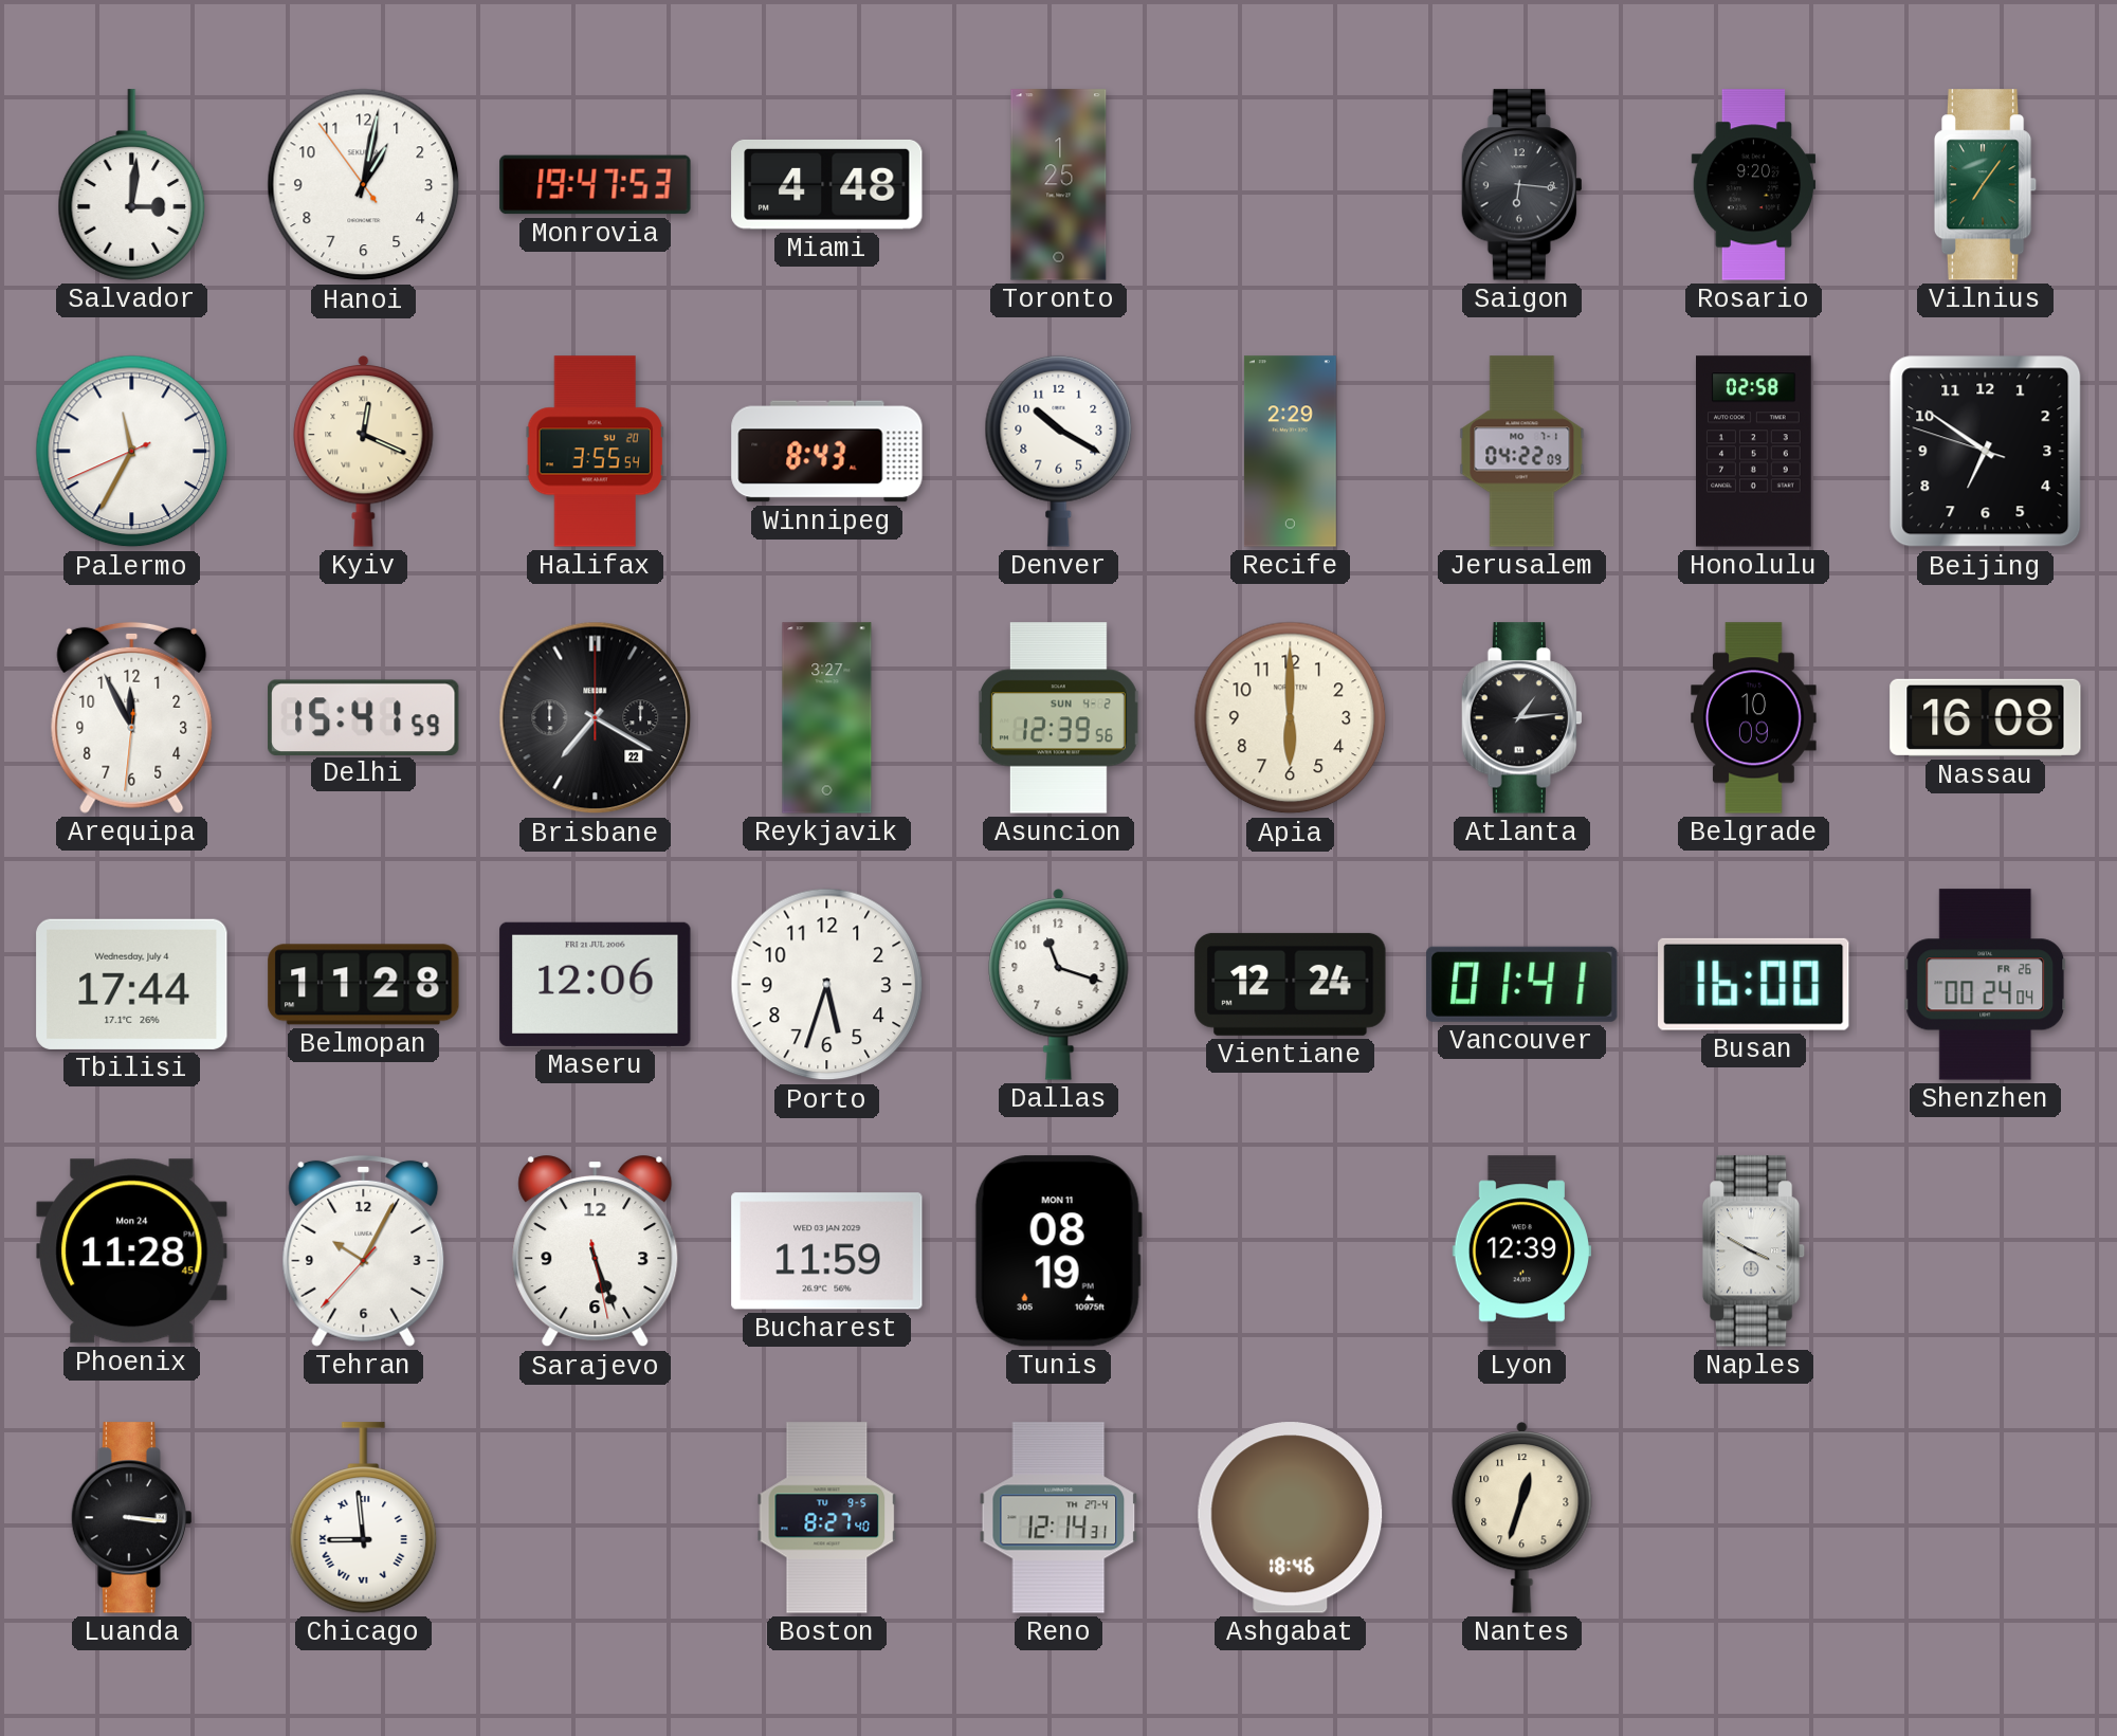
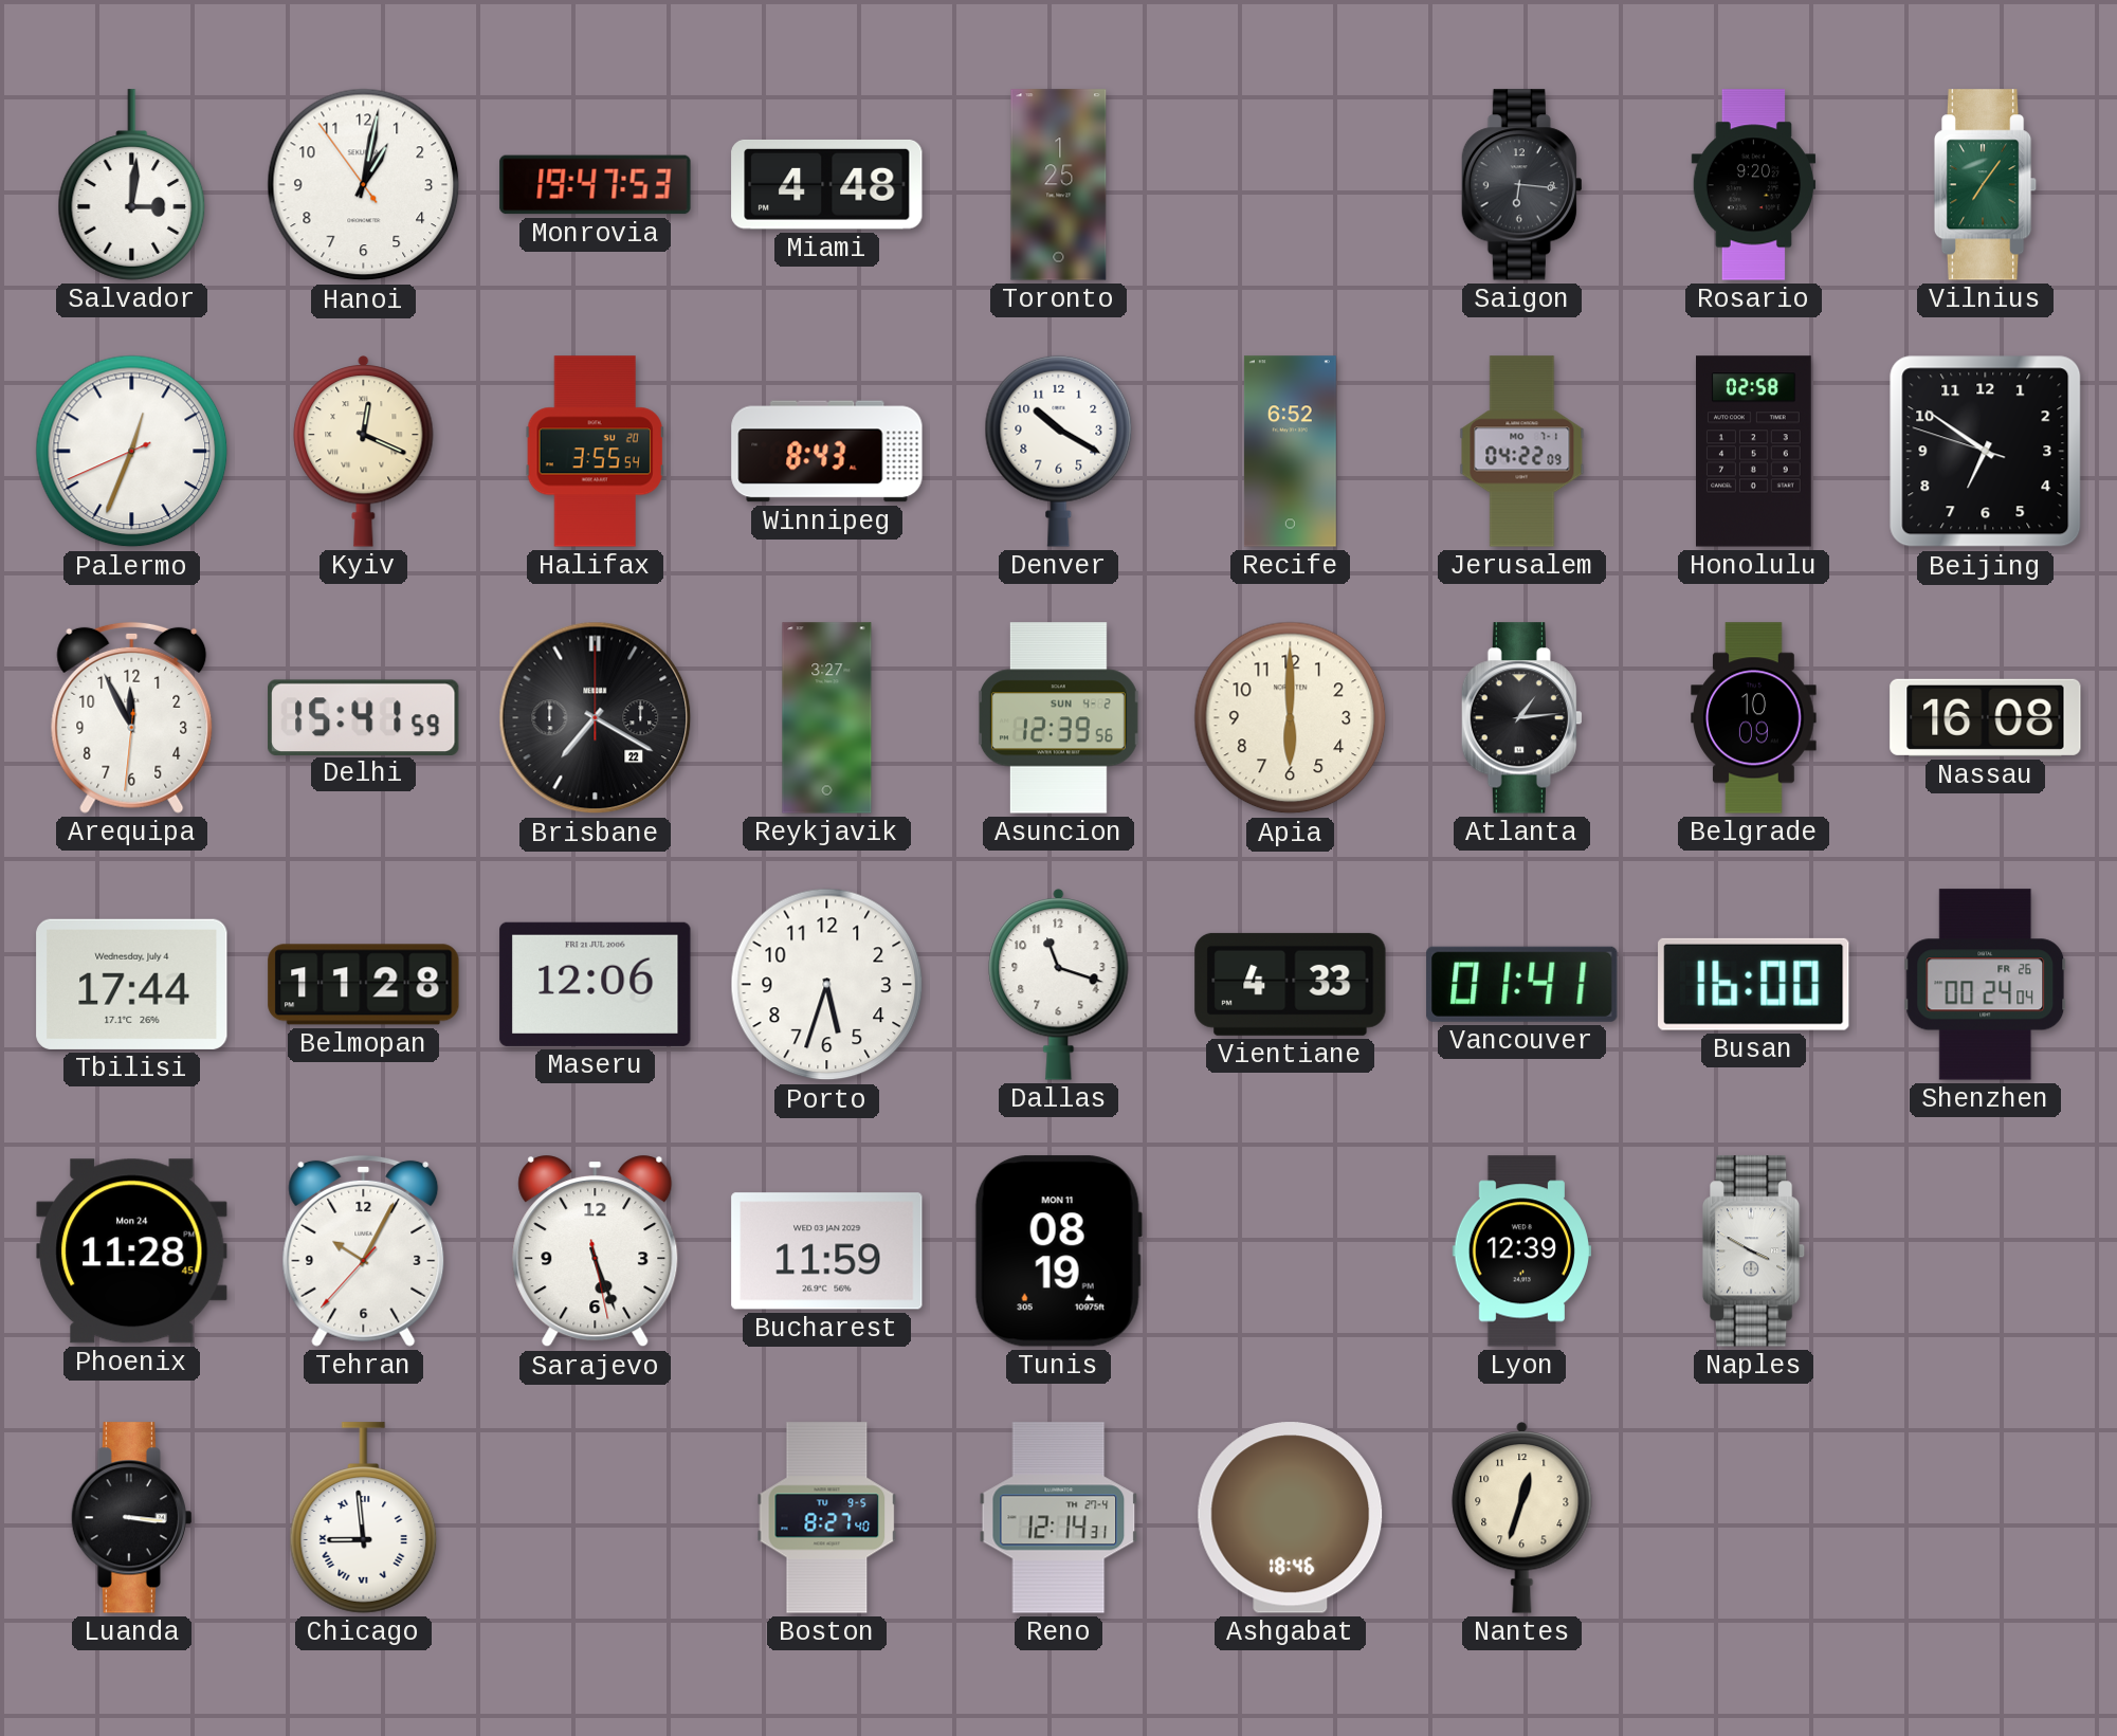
Palermo: 11:34 -> 12:33 (132, 452)
Recife: 2:29 -> 6:52 (1290, 452)
Vientiane: 12:24 -> 4:33 (1291, 984)
